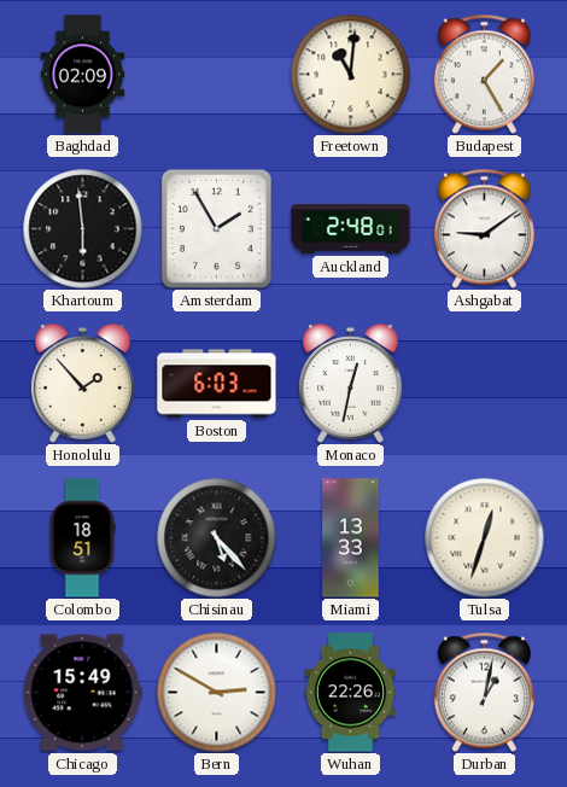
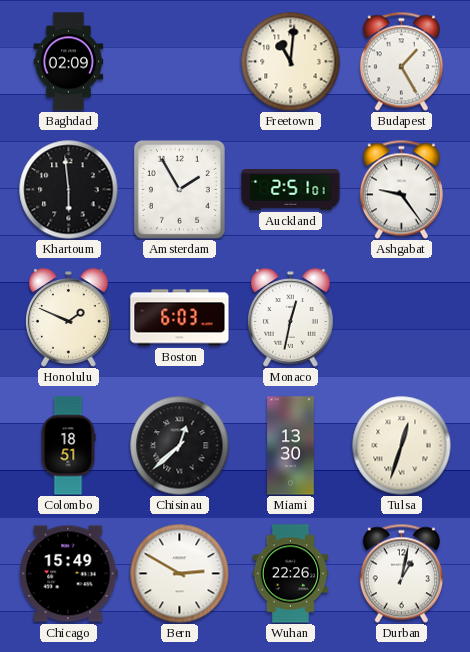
Auckland: 2:48 -> 2:51 (291, 190)
Ashgabat: 9:09 -> 9:24 (401, 189)
Honolulu: 1:53 -> 1:49 (69, 318)
Chisinau: 5:23 -> 12:38 (180, 446)
Miami: 13:33 -> 13:30 (291, 446)
